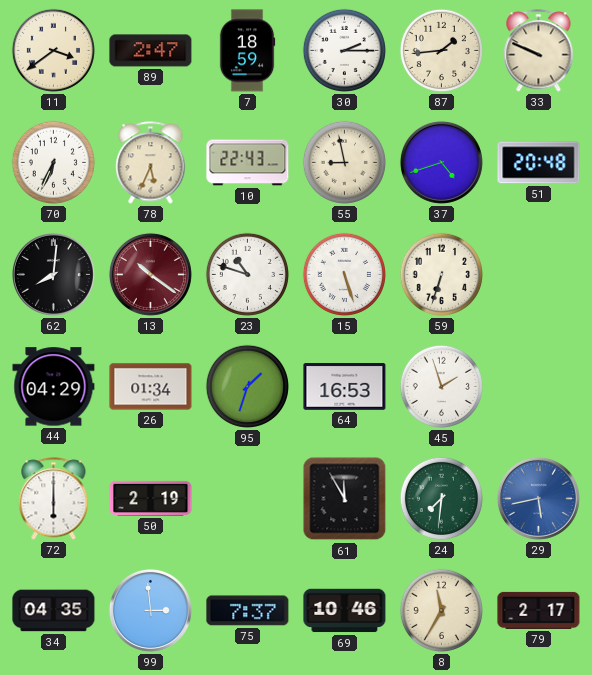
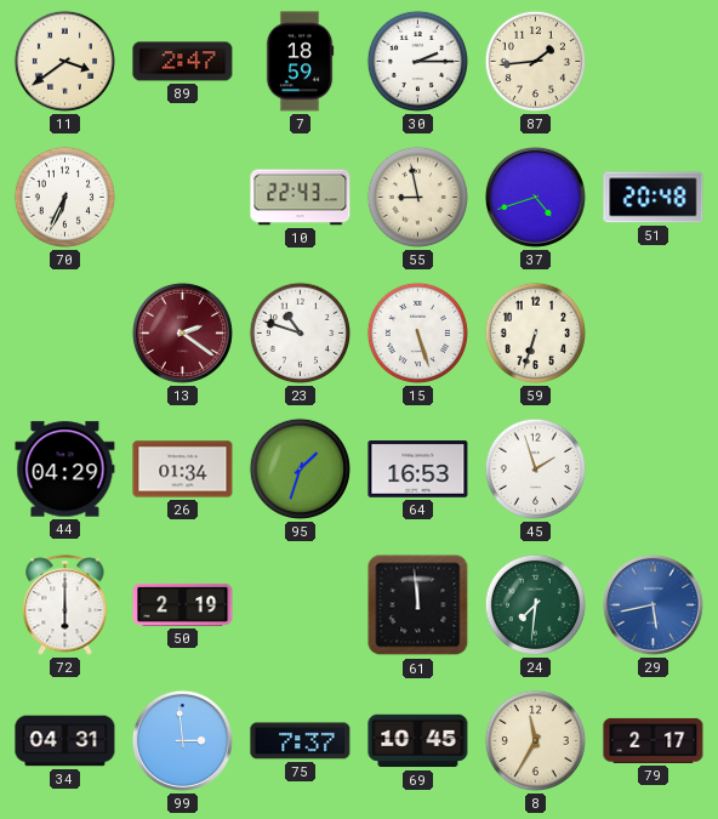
33: 9:49 -> none (539, 51)
78: 5:34 -> none (151, 163)
62: 8:01 -> none (53, 274)
13: 10:21 -> 2:21 (182, 332)
61: 11:55 -> 11:59 (418, 605)
34: 04:35 -> 04:31 (65, 741)
69: 10:46 -> 10:45 (418, 741)
